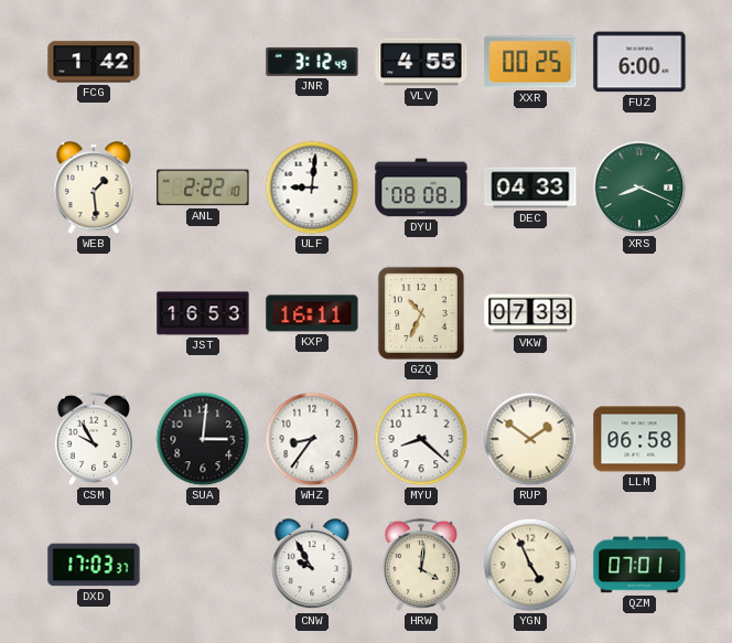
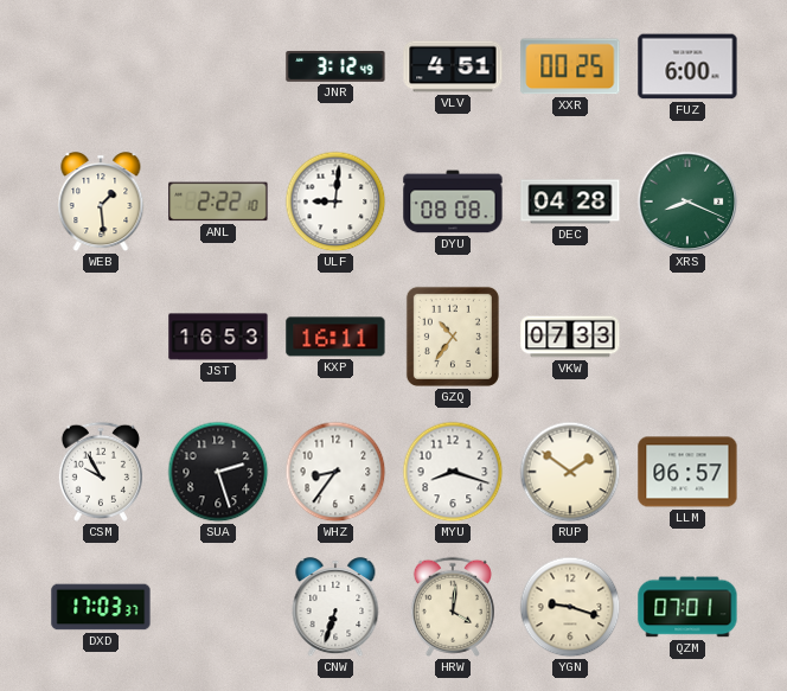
FCG: 1:42 -> none (94, 62)
VLV: 4:55 -> 4:51 (453, 66)
DEC: 04:33 -> 04:28 (570, 201)
GZQ: 10:34 -> 10:36 (453, 337)
SUA: 3:01 -> 2:27 (218, 472)
MYU: 8:22 -> 8:18 (453, 472)
LLM: 06:58 -> 06:57 (687, 472)
CNW: 9:55 -> 6:33 (335, 608)
YGN: 4:56 -> 9:18 (570, 607)
